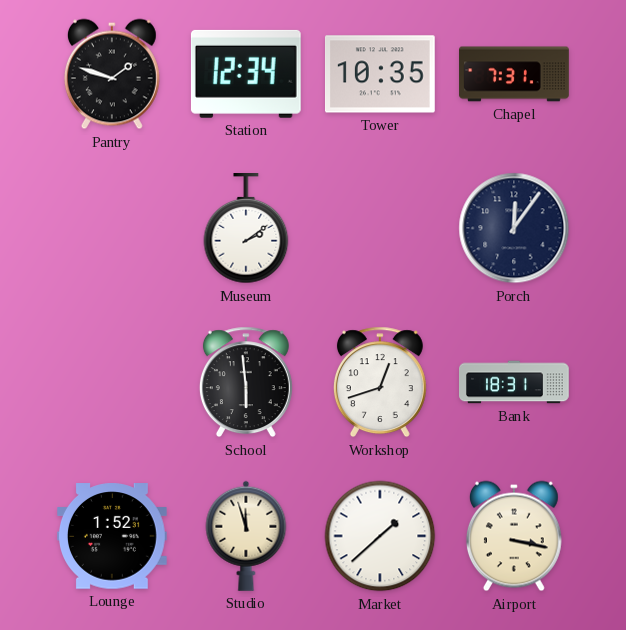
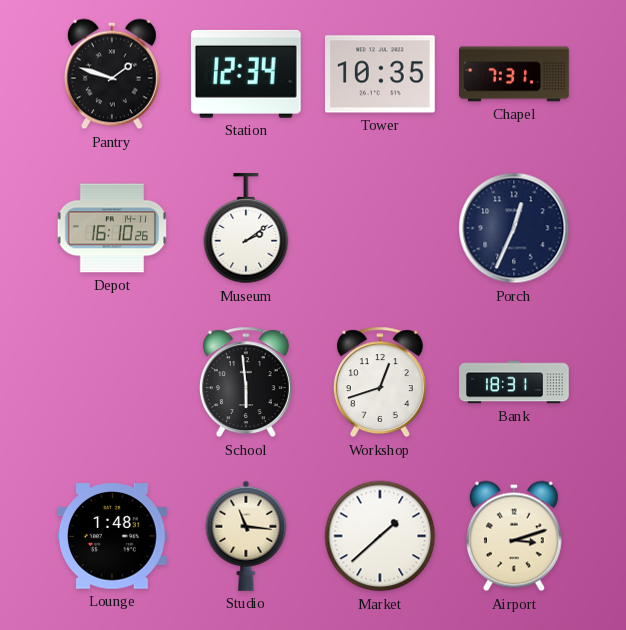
Depot: none -> 16:10 (112, 228)
Porch: 12:06 -> 12:34 (514, 228)
Lounge: 1:52 -> 1:48 (113, 536)
Studio: 11:57 -> 11:16 (246, 536)
Airport: 3:17 -> 3:12 (514, 536)
